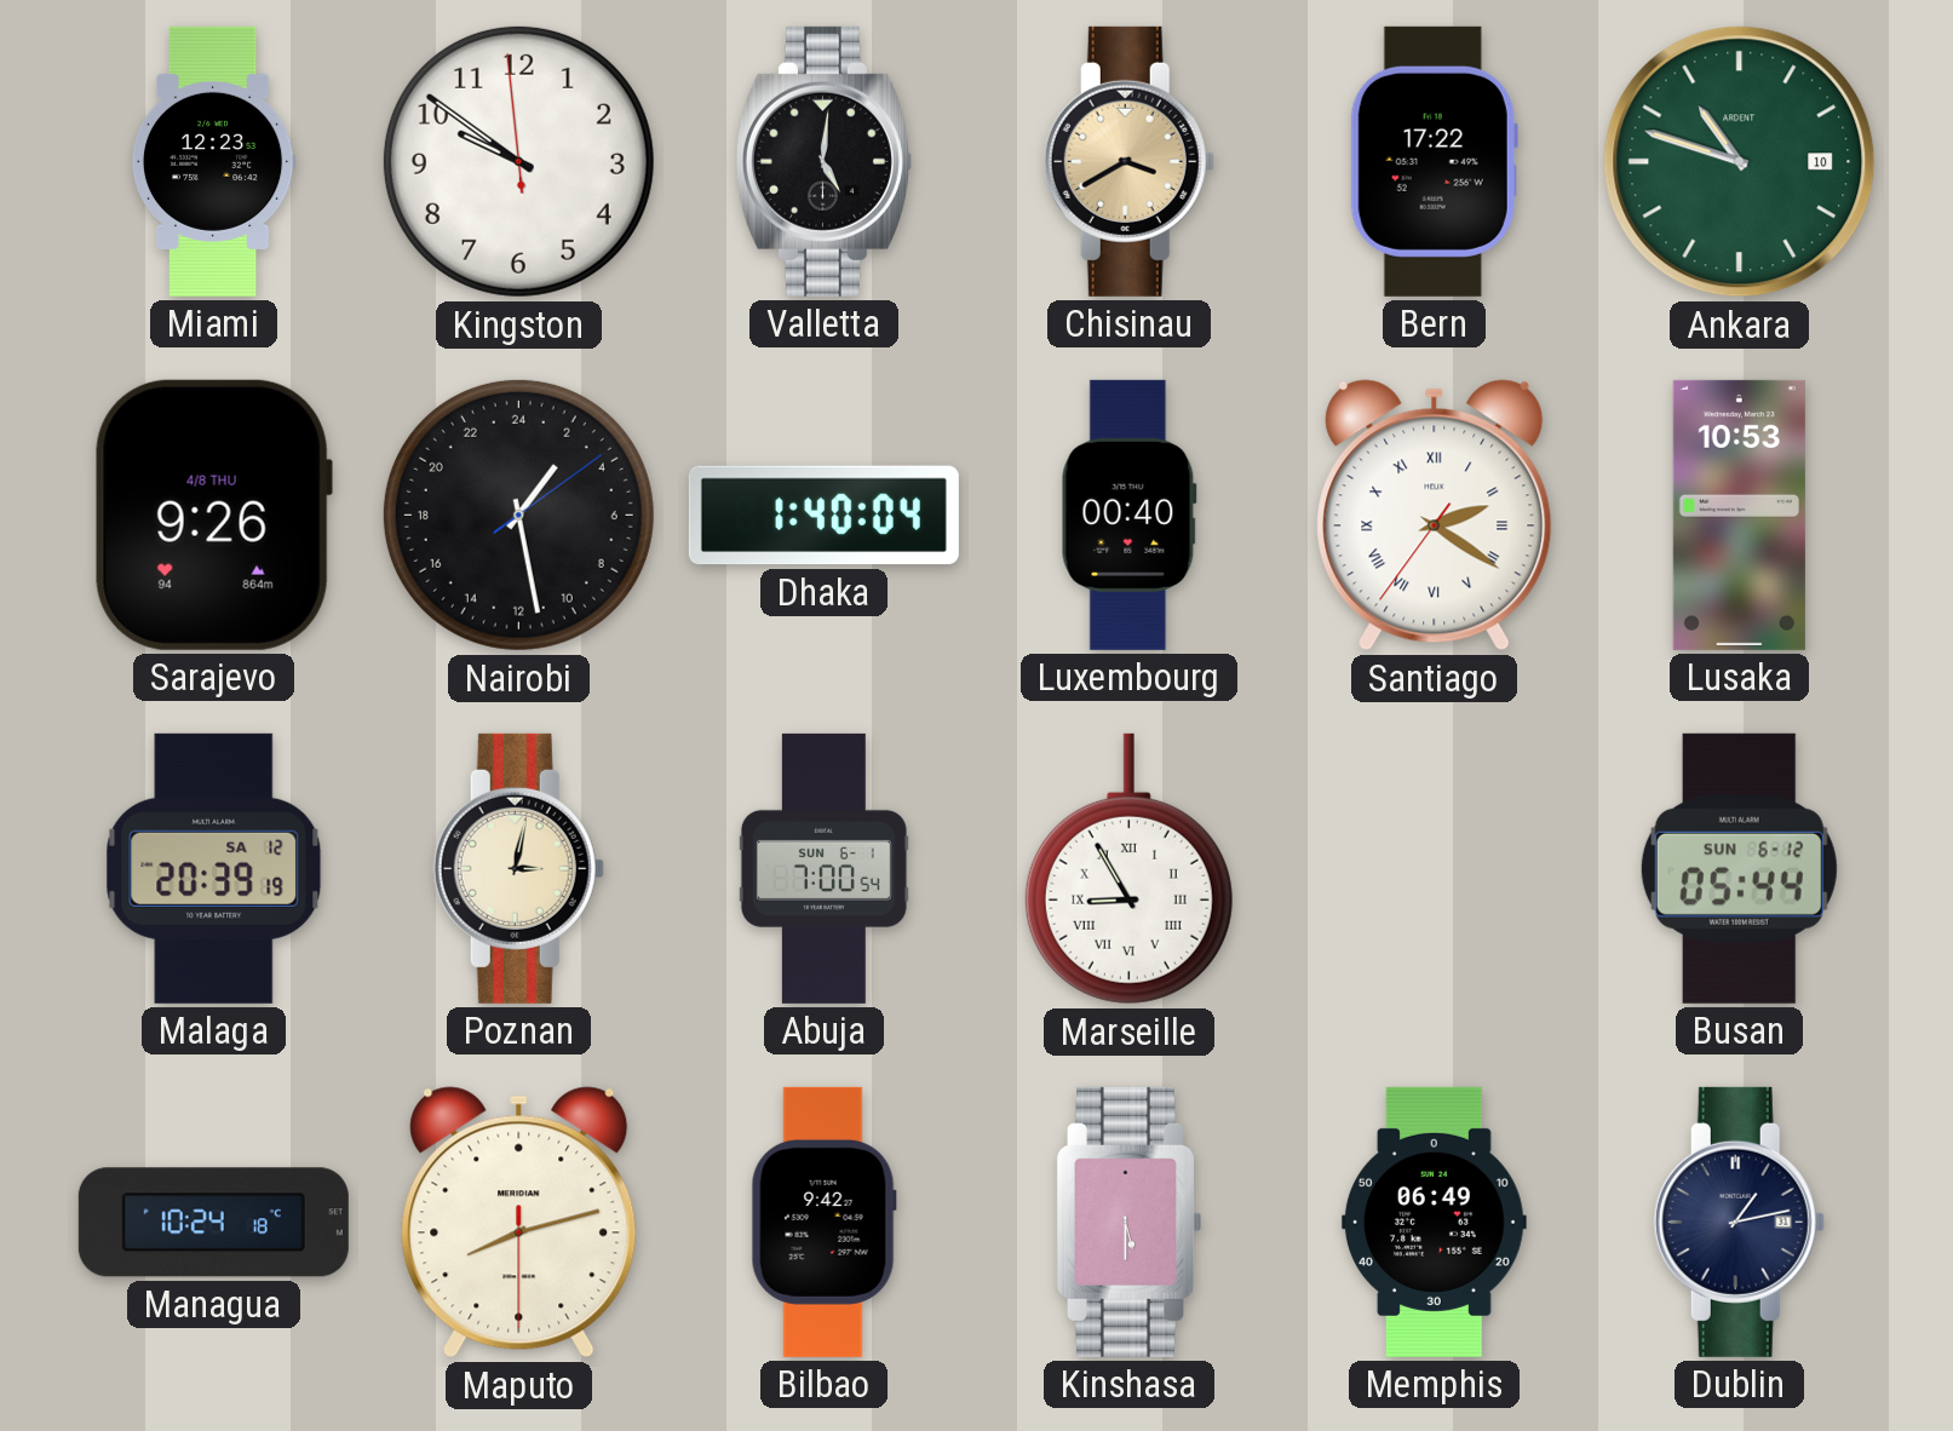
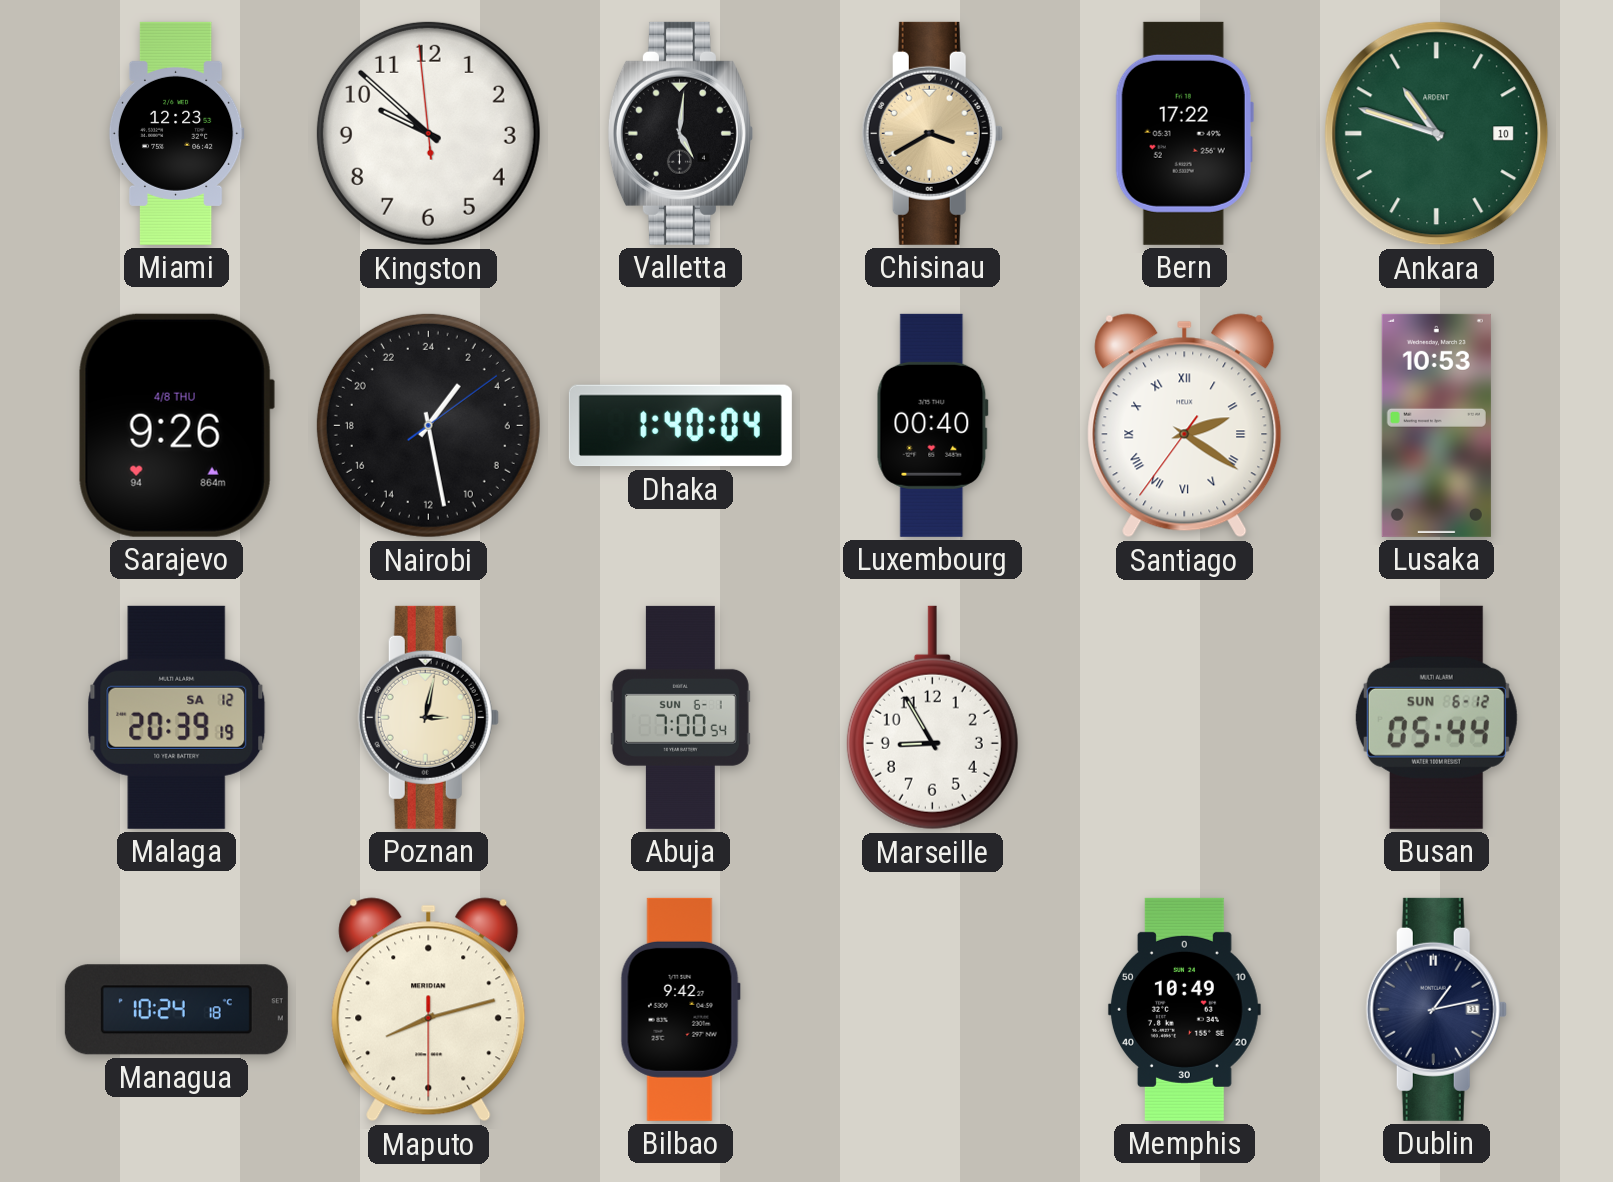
Kingston: 9:50 -> 9:51 (428, 133)
Marseille numerals: Roman -> Arabic (932, 718)
Kinshasa: 5:30 -> none (1128, 1222)
Memphis: 06:49 -> 10:49 (1184, 1009)
